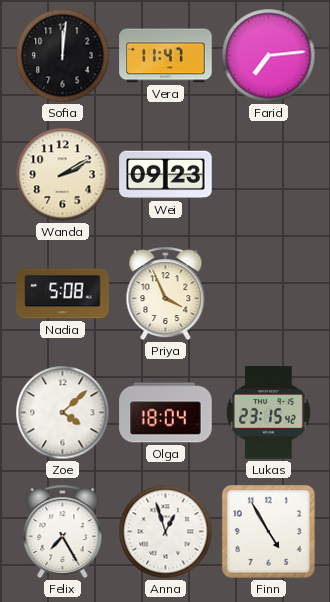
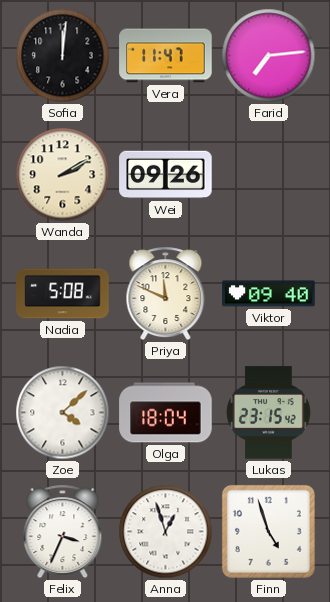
Wei: 09:23 -> 09:26 (166, 175)
Priya: 3:56 -> 11:49 (166, 294)
Viktor: none -> 09:40 (269, 294)
Felix: 7:25 -> 3:34 (63, 532)
Finn: 4:55 -> 4:57 (268, 531)
